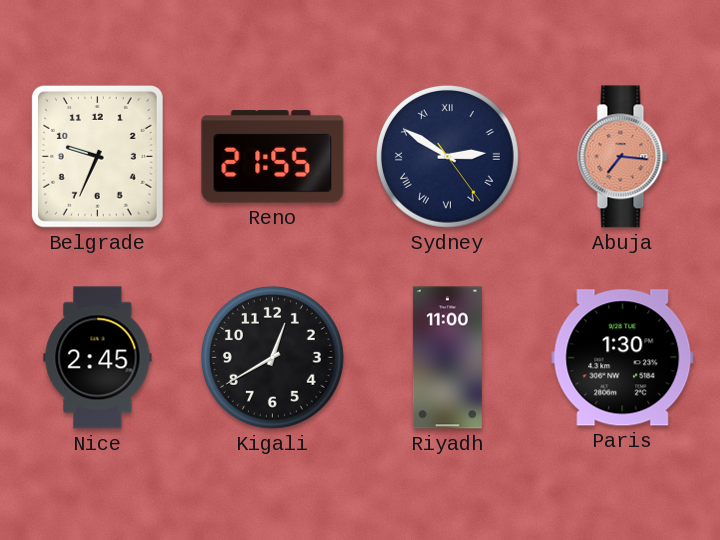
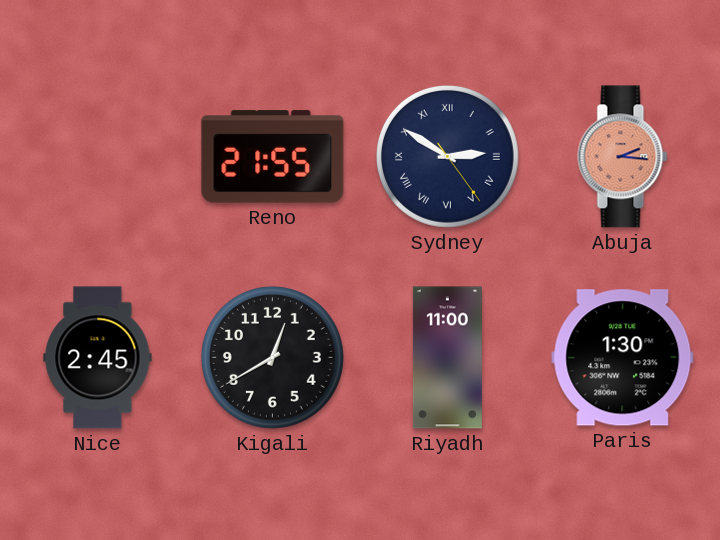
Belgrade: 9:34 -> none (97, 156)
Abuja: 7:16 -> 2:16 (623, 157)
